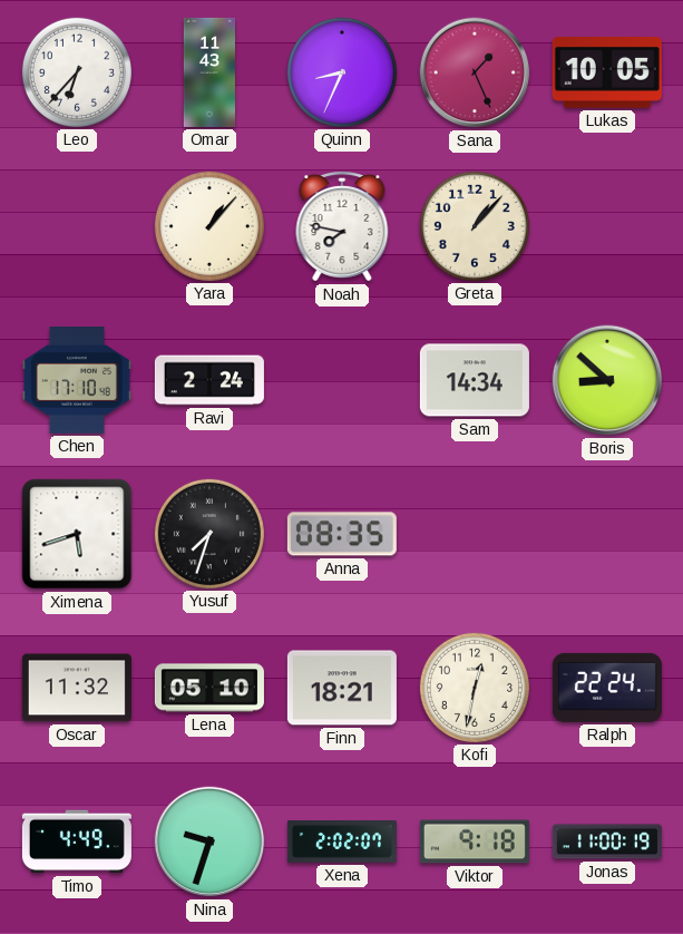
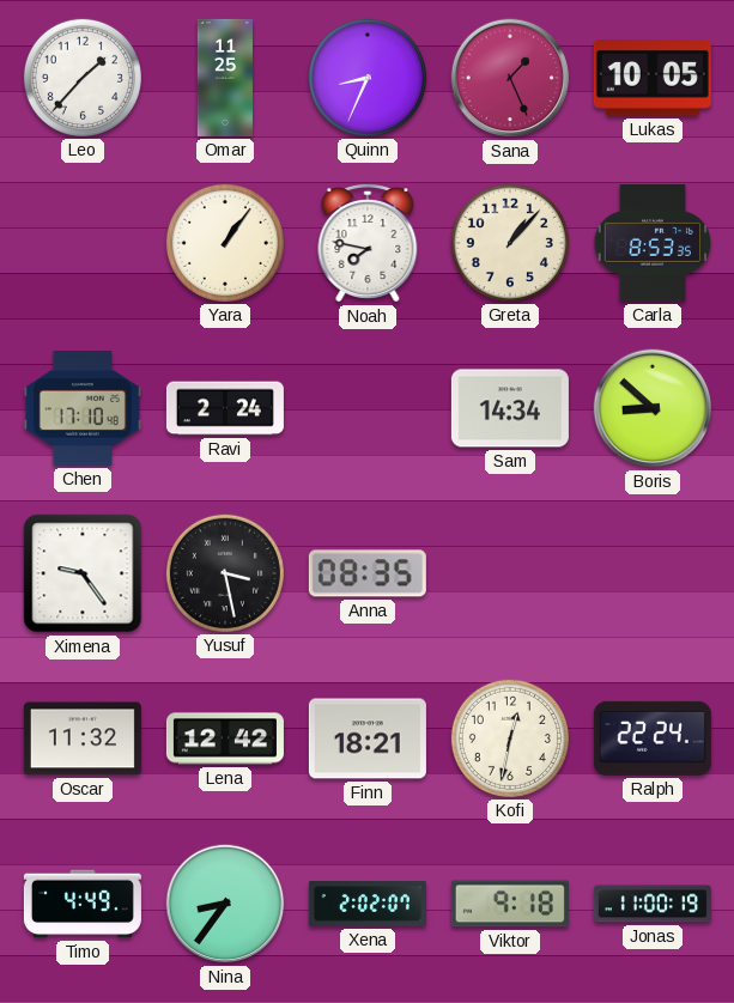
Leo: 6:37 -> 1:37 (83, 78)
Omar: 11:43 -> 11:25 (224, 78)
Yara: 1:07 -> 1:06 (225, 243)
Carla: none -> 8:53 (653, 244)
Ximena: 5:42 -> 9:24 (83, 573)
Yusuf: 7:33 -> 3:28 (225, 573)
Lena: 05:10 -> 12:42 (225, 738)
Nina: 9:33 -> 8:36 (225, 904)
